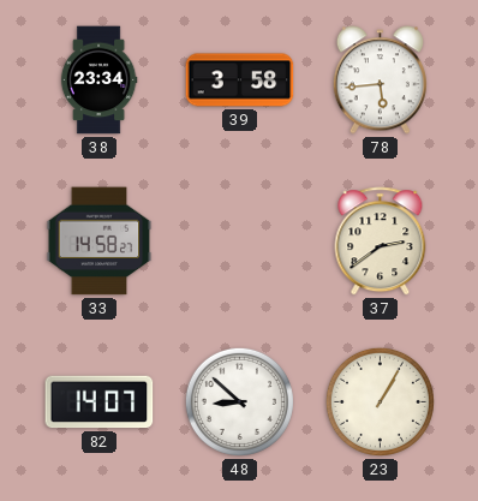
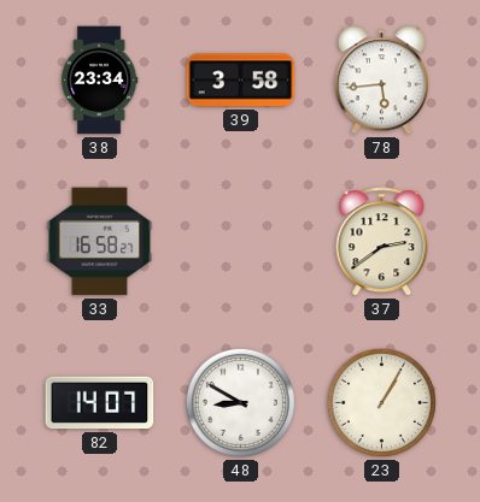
33: 14:58 -> 16:58 (100, 242)
48: 8:52 -> 8:50 (240, 402)
